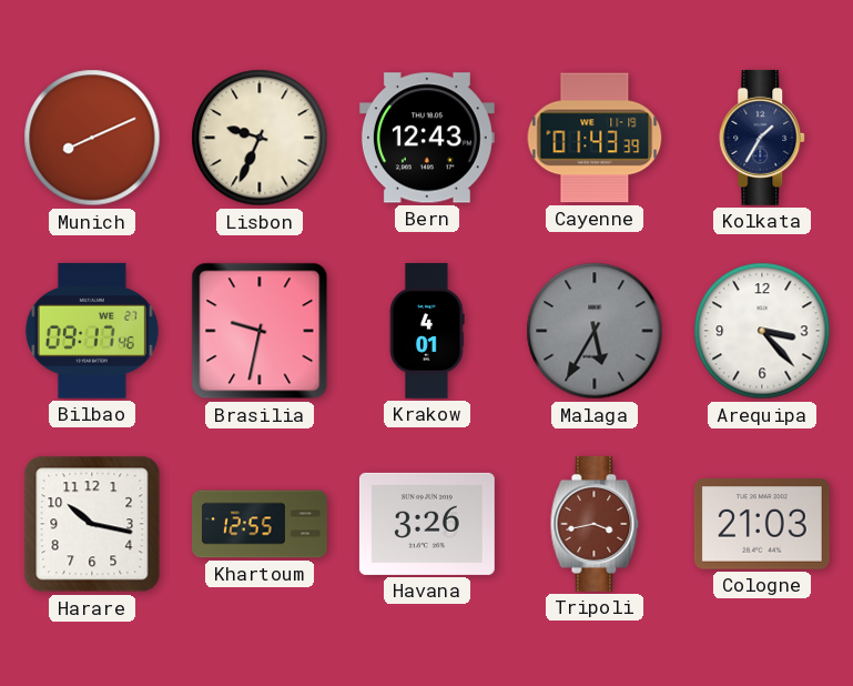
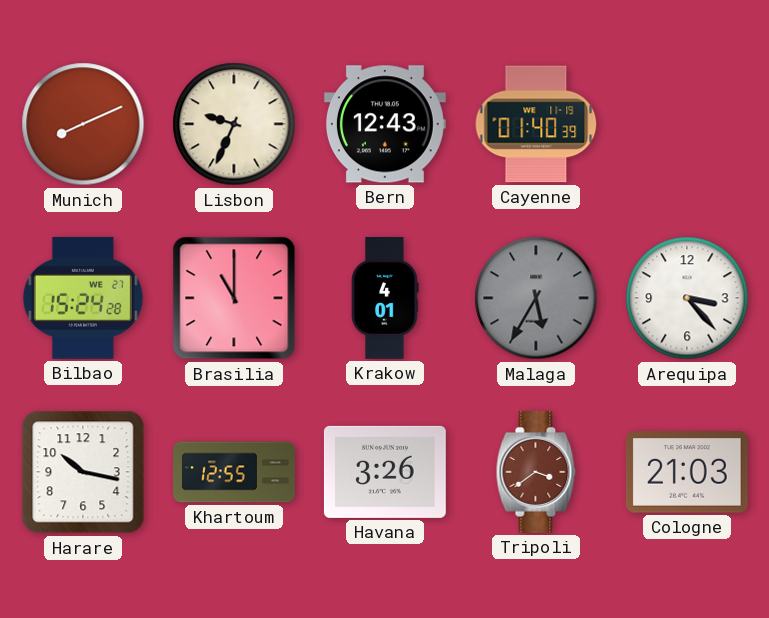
Cayenne: 01:43 -> 01:40 (536, 124)
Kolkata: 1:35 -> none (763, 138)
Bilbao: 09:17 -> 15:24 (83, 298)
Brasilia: 9:32 -> 11:00 (234, 298)
Tripoli: 3:43 -> 3:39 (536, 472)
